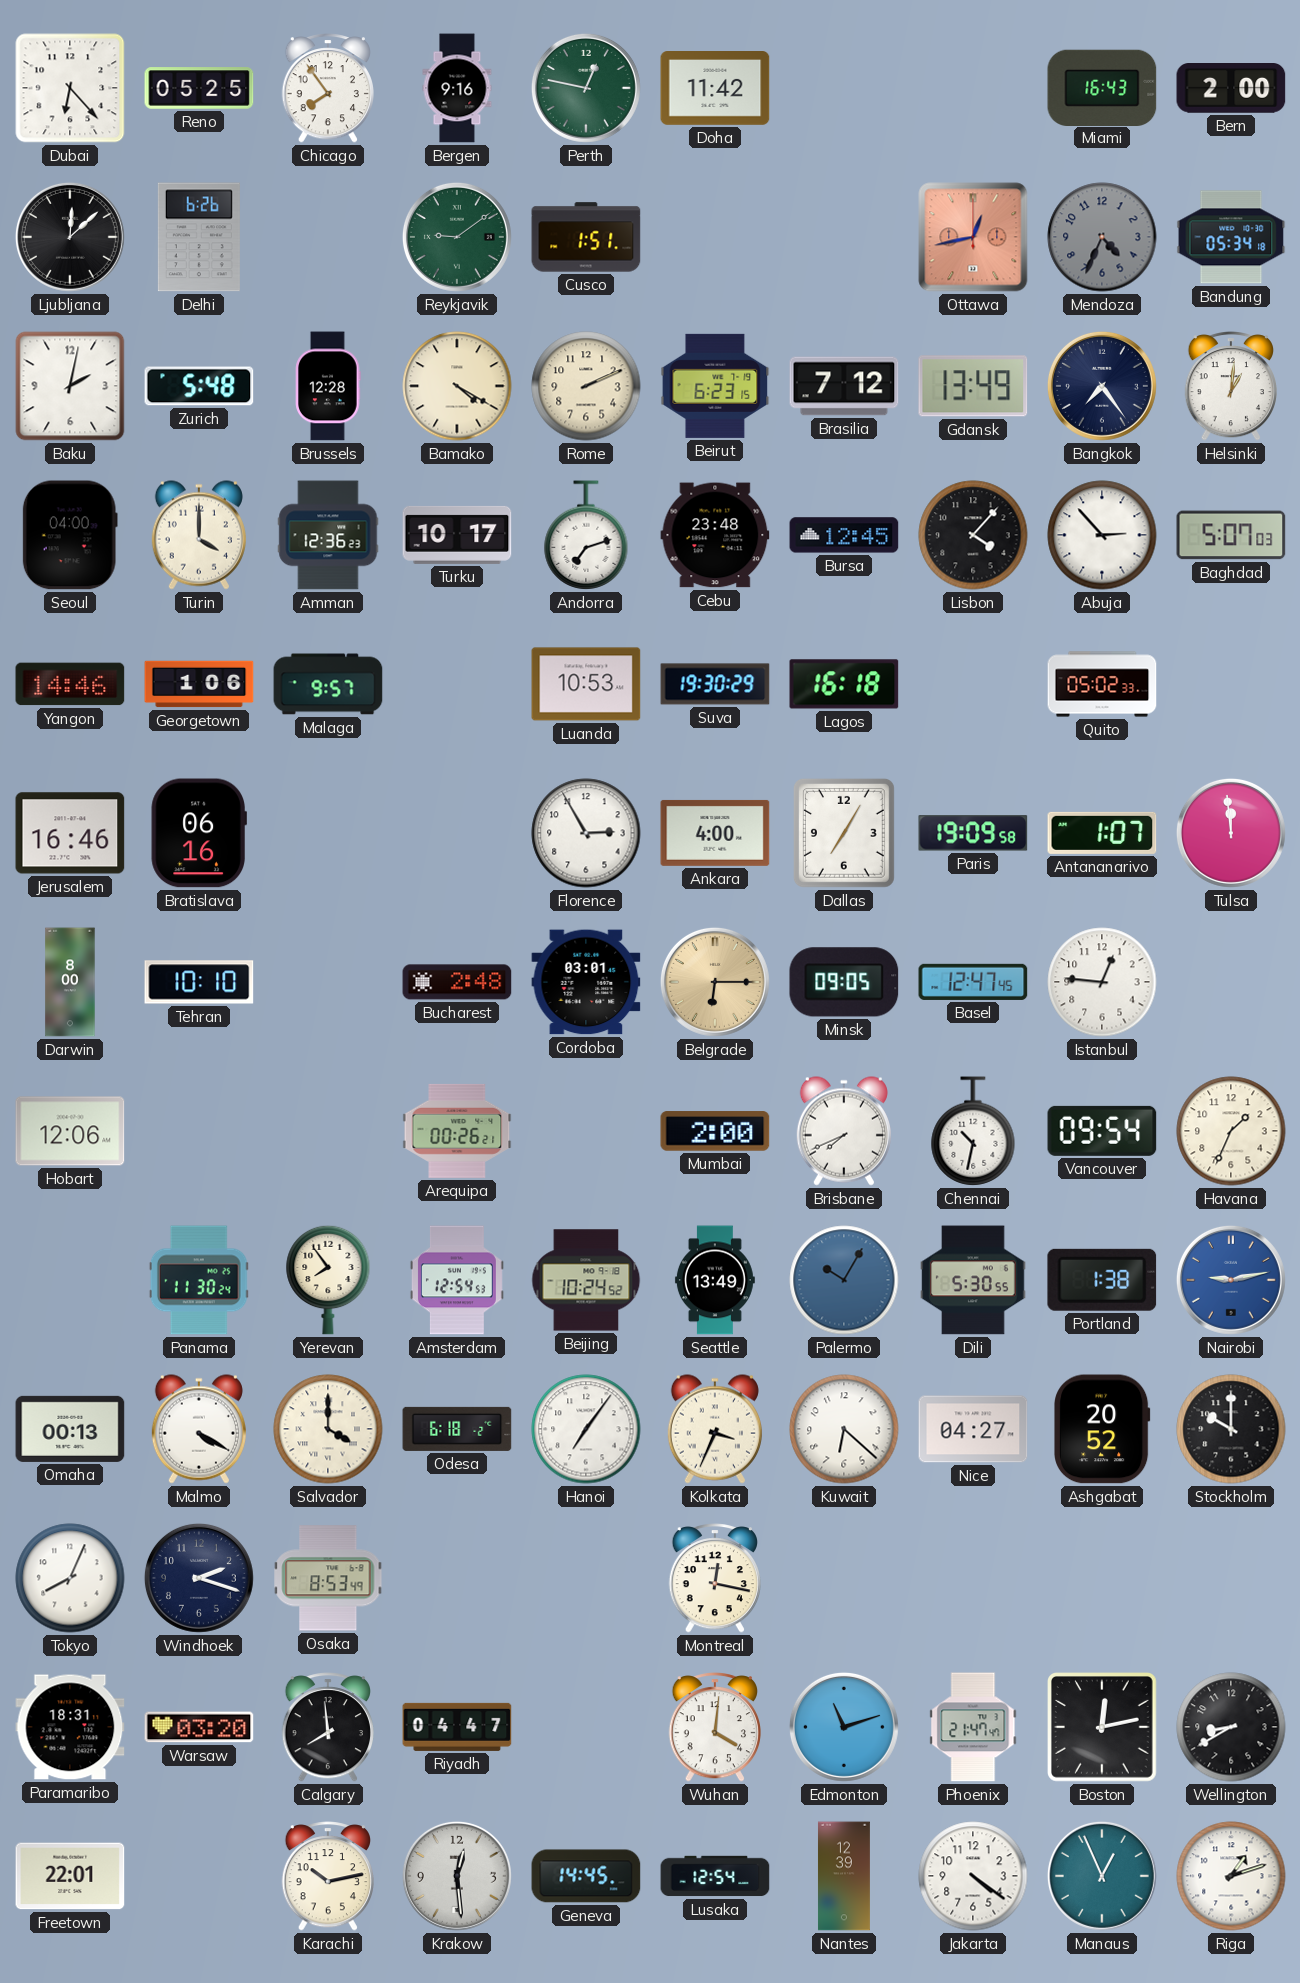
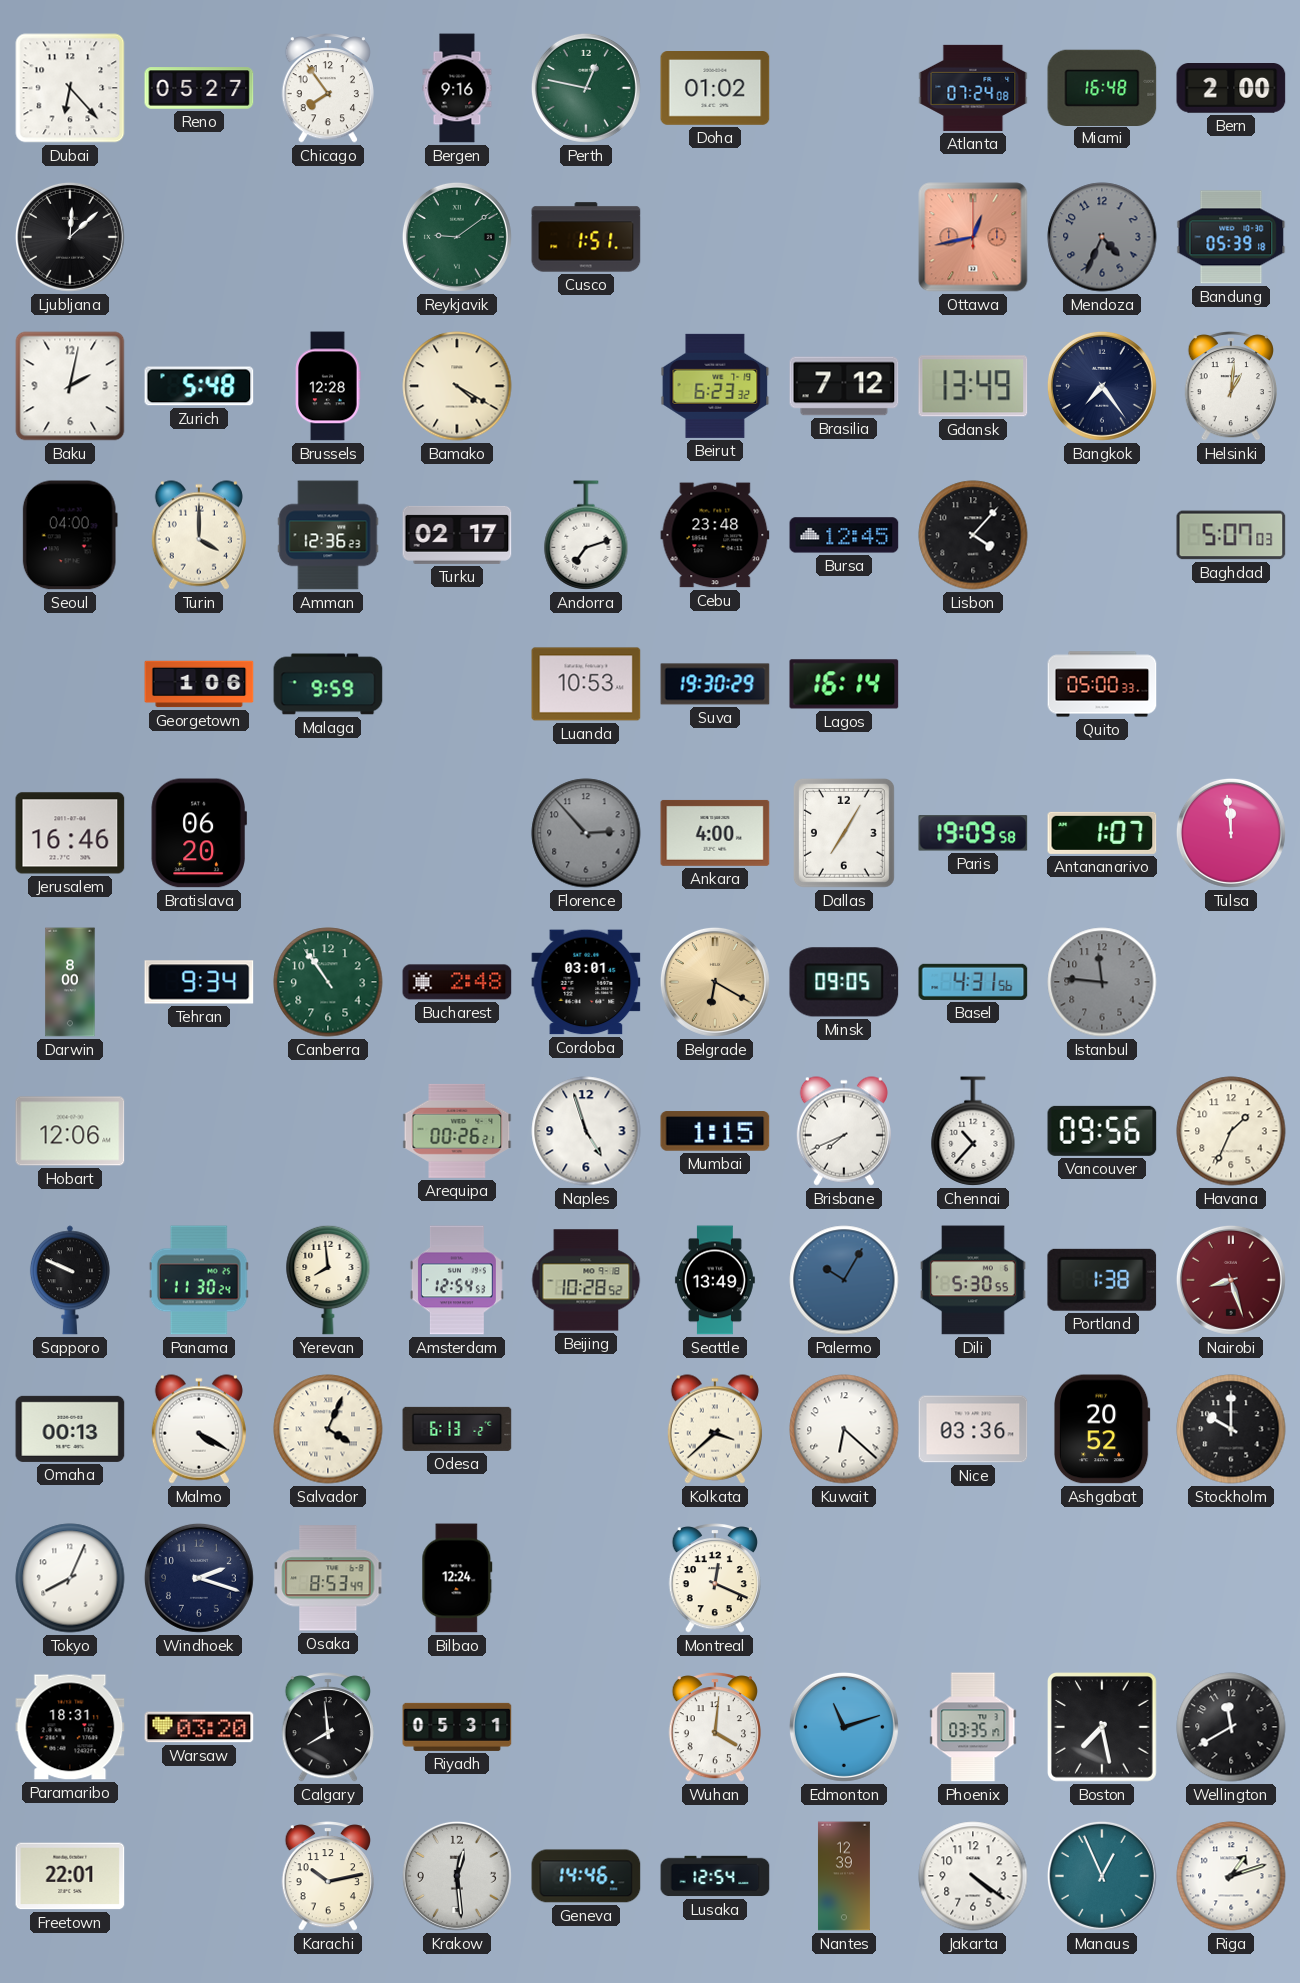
Reno: 05:25 -> 05:27 (199, 88)
Doha: 11:42 -> 01:02 (715, 89)
Atlanta: none -> 07:24 (973, 88)
Miami: 16:43 -> 16:48 (1102, 87)
Delhi: 6:26 -> none (199, 237)
Bandung: 05:34 -> 05:39 (1231, 237)
Rome: 2:11 -> none (586, 386)
Beirut: 6:23:15 -> 6:23:32 (715, 386)
Turku: 10:17 -> 02:17 (457, 535)
Abuja: 2:53 -> none (1102, 535)
Yangon: 14:46 -> none (70, 684)
Malaga: 9:57 -> 9:59 (328, 684)
Lagos: 16:18 -> 16:14 (844, 684)
Quito: 05:02 -> 05:00 (1102, 684)
Bratislava: 06:16 -> 06:20 (199, 833)
Florence: 2:55 -> 2:53 (586, 833)
Florence dial: white -> grey (586, 833)
Tehran: 10:10 -> 9:34 (199, 982)
Canberra: none -> 10:54 (328, 982)
Belgrade: 6:15 -> 6:20 (715, 982)
Basel: 12:47 -> 4:31 (973, 982)
Istanbul: 12:46 -> 11:46 (1102, 982)
Istanbul dial: white -> grey (1102, 982)
Naples: none -> 4:57 (586, 1131)
Mumbai: 2:00 -> 1:15 (715, 1131)
Chennai: 10:32 -> 10:37 (973, 1131)
Vancouver: 09:54 -> 09:56 (1102, 1131)
Sapporo: none -> 9:49 (70, 1280)
Yerevan: 7:54 -> 7:59 (328, 1280)
Beijing: 10:24 -> 10:28 (586, 1280)
Nairobi: 9:13 -> 8:27 (1231, 1280)
Nairobi dial: blue -> burgundy (1231, 1280)
Salvador: 4:00 -> 4:04 (328, 1429)
Odesa: 6:18 -> 6:13 (457, 1429)
Hanoi: 7:06 -> none (586, 1429)
Kolkata: 3:34 -> 3:38 (715, 1429)
Nice: 04:27 -> 03:36 (973, 1429)
Bilbao: none -> 12:24 (457, 1578)
Montreal: 12:17 -> 12:19 (714, 1579)
Riyadh: 04:47 -> 05:31 (457, 1727)
Phoenix: 21:47 -> 03:35 (973, 1727)
Boston: 12:13 -> 7:28 (1103, 1728)
Wellington: 8:40 -> 11:40 (1231, 1727)
Geneva: 14:45 -> 14:46 (586, 1876)
